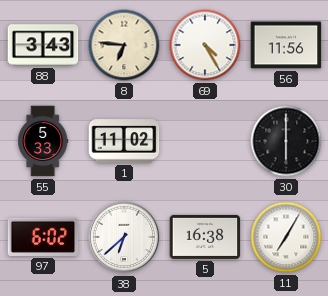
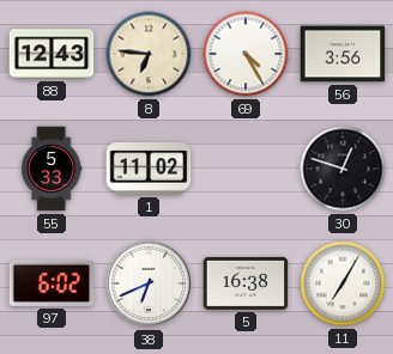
88: 3:43 -> 12:43 (52, 54)
56: 11:56 -> 3:56 (343, 54)
30: 6:00 -> 12:48 (343, 169)
38: 6:38 -> 6:41 (149, 283)
